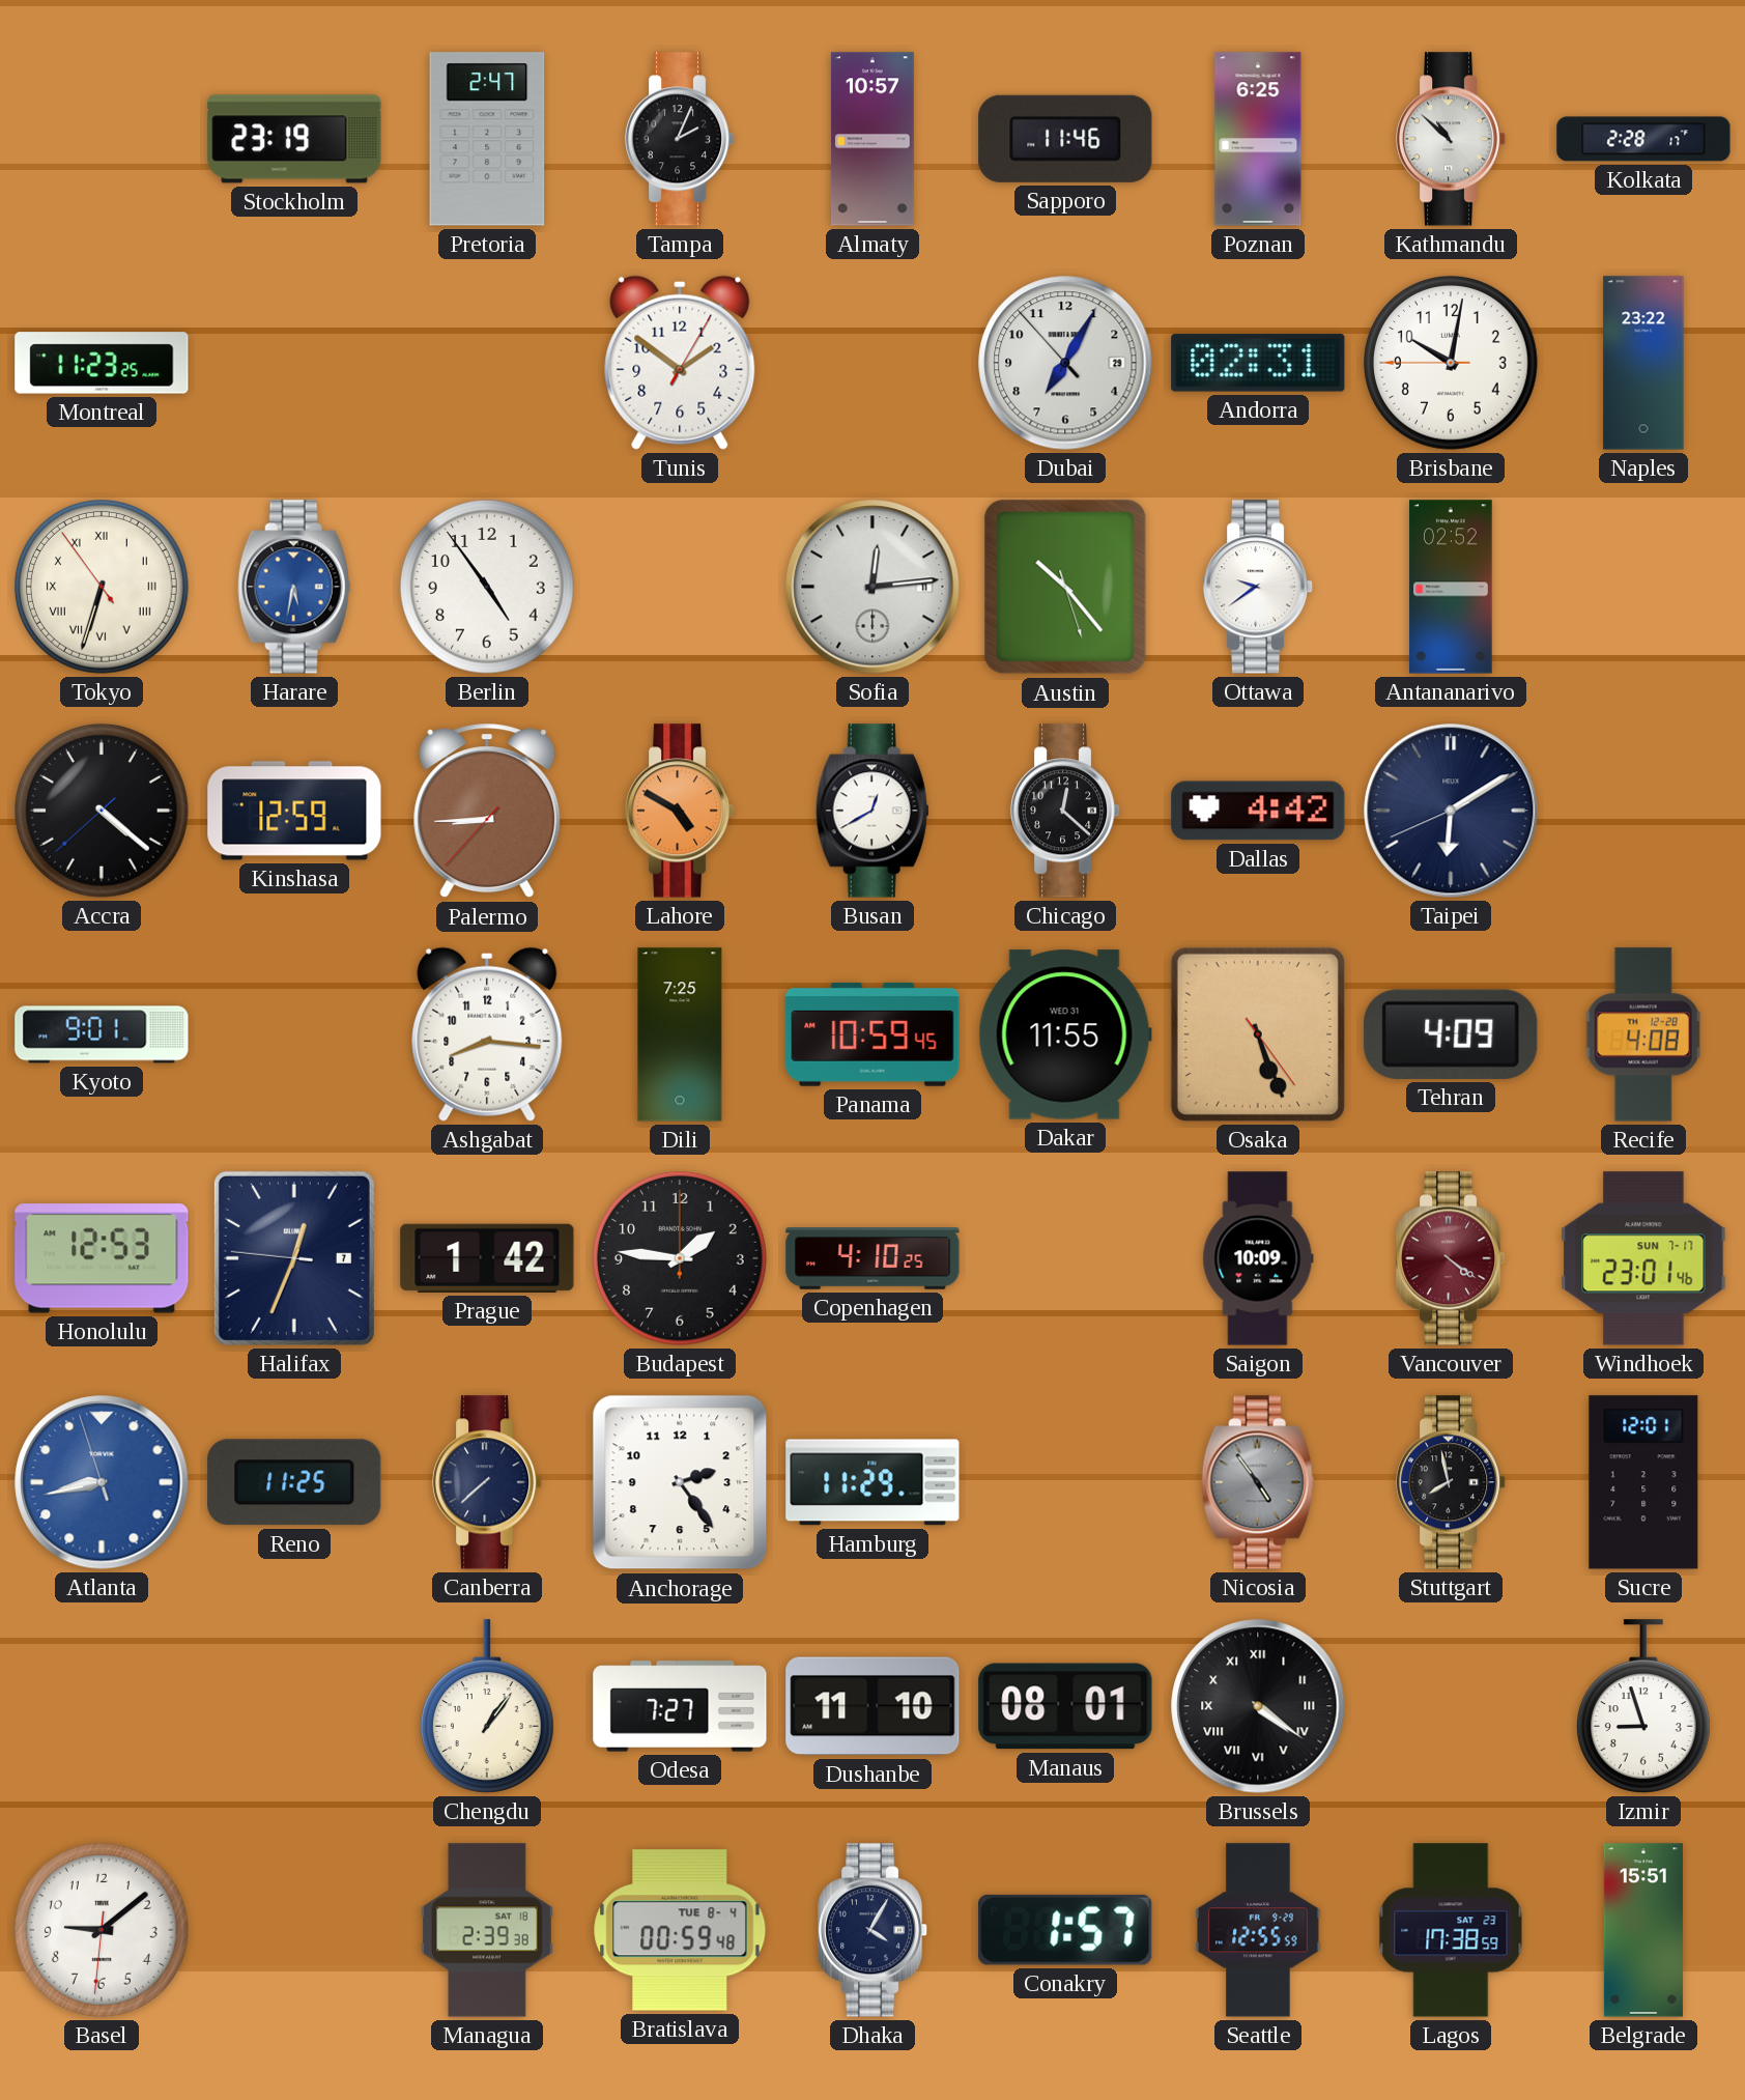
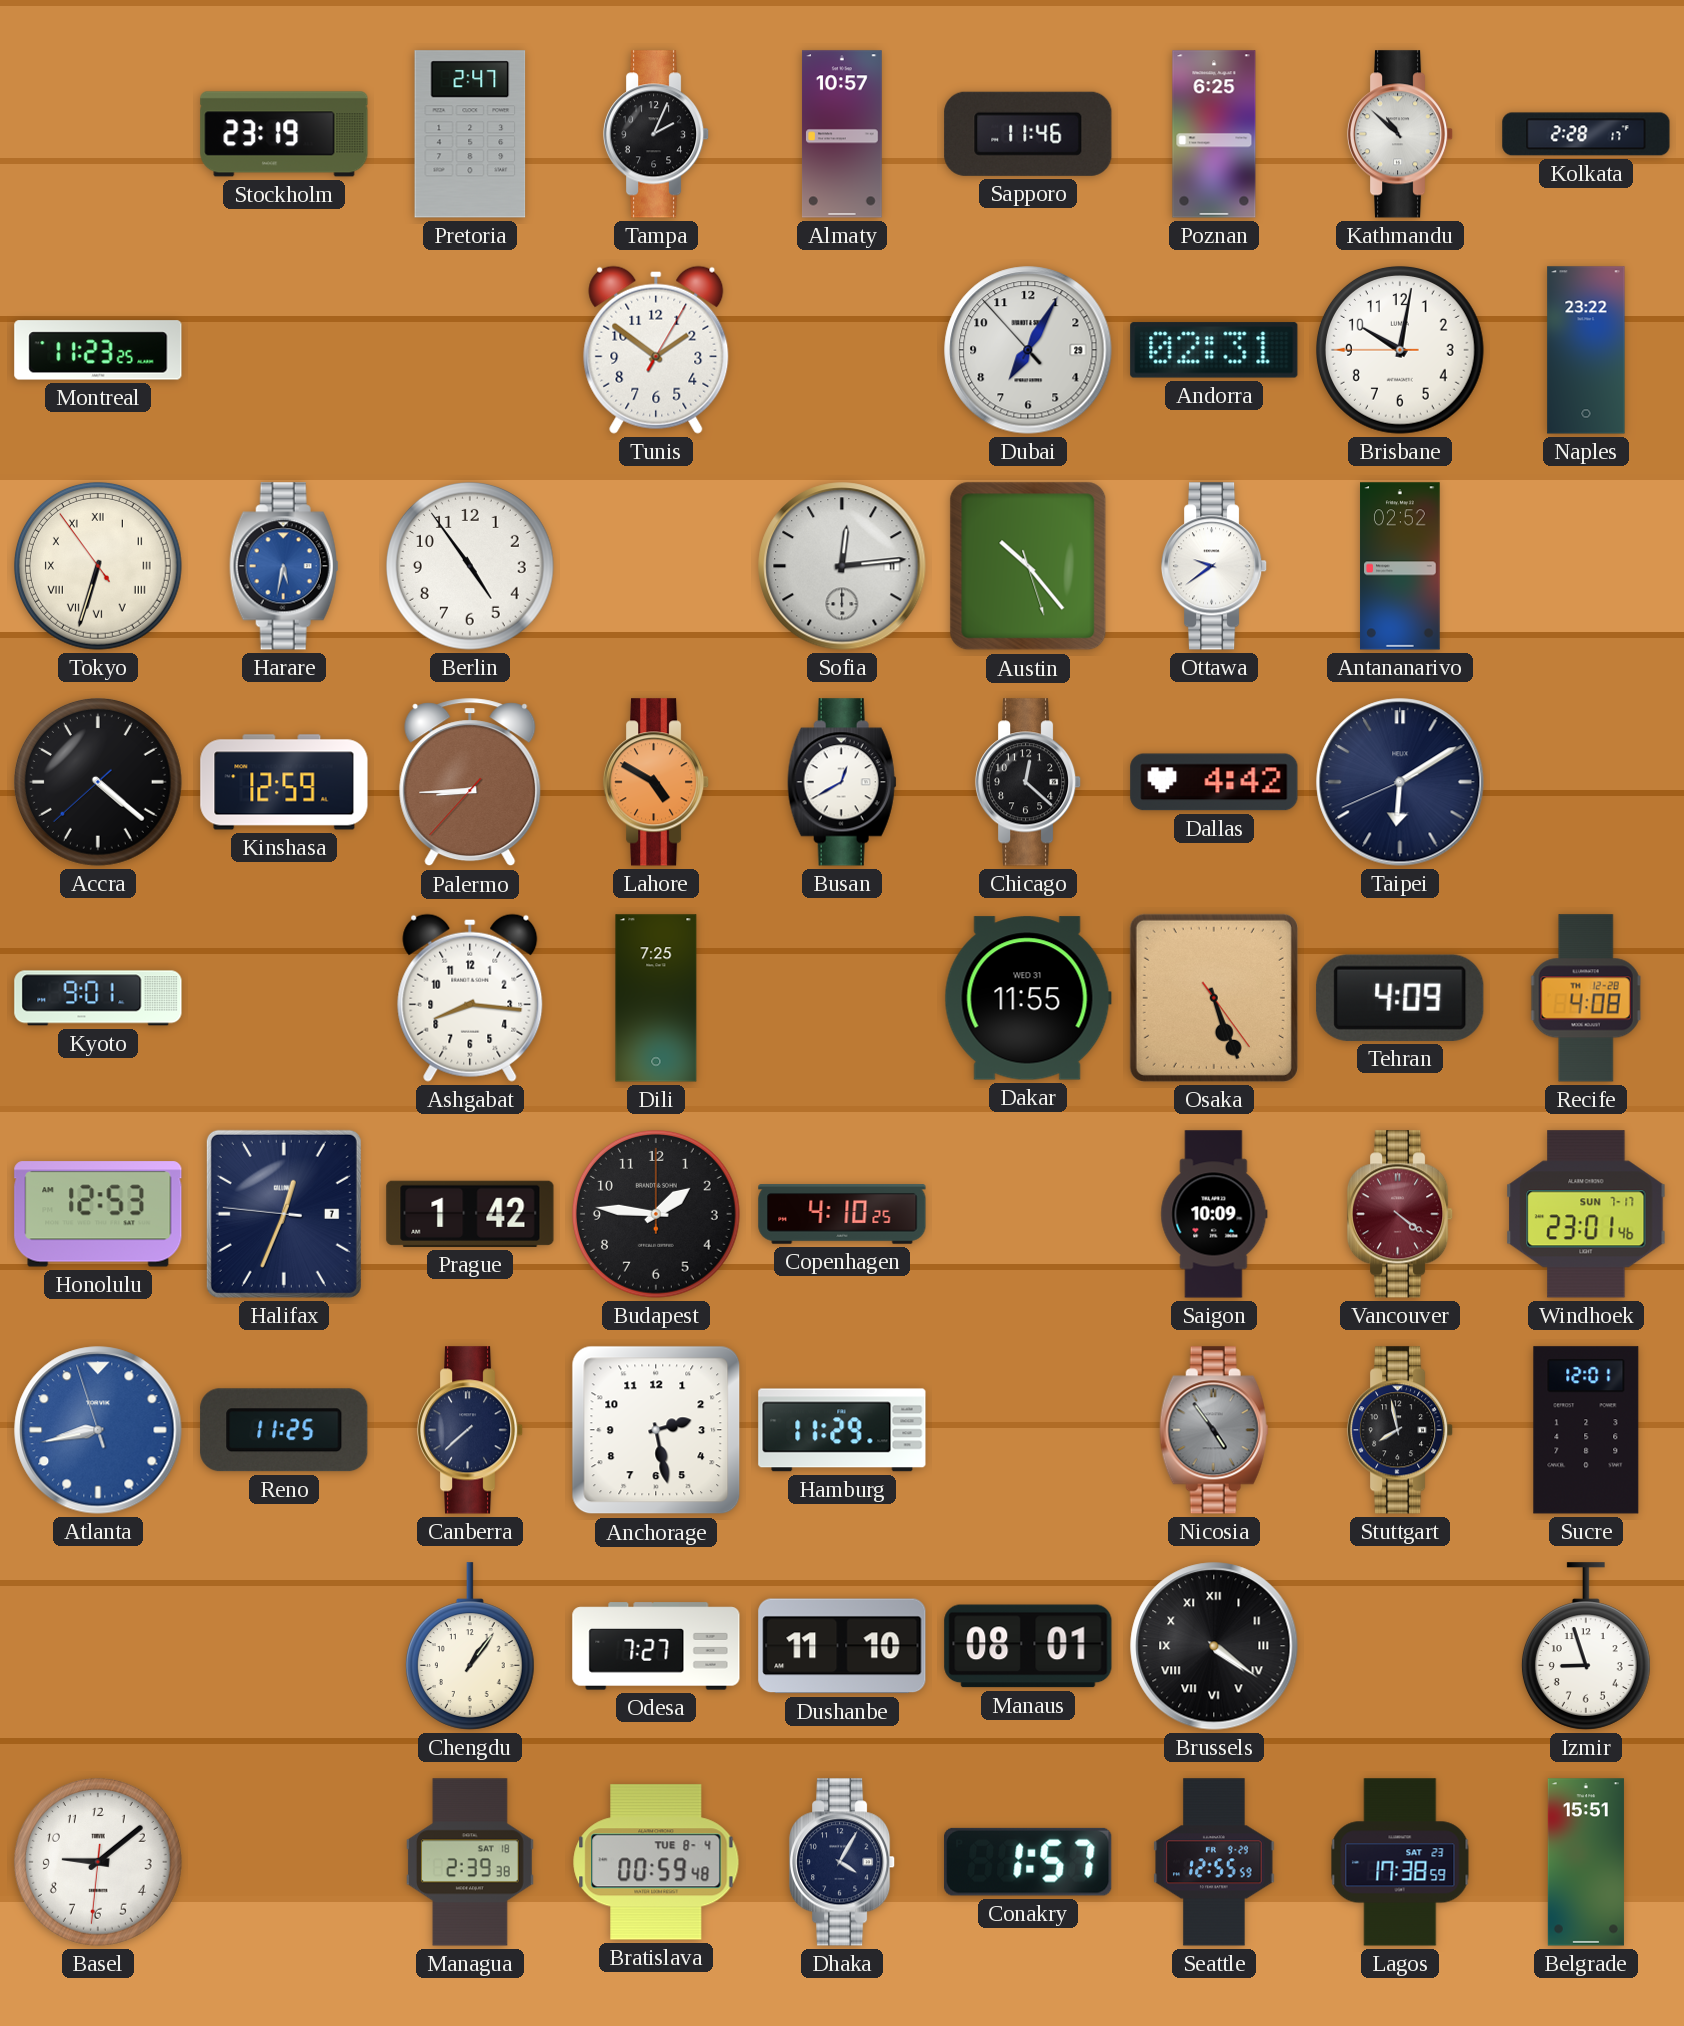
Panama: 10:59 -> none (872, 1034)
Anchorage: 2:24 -> 2:28 (656, 1430)
